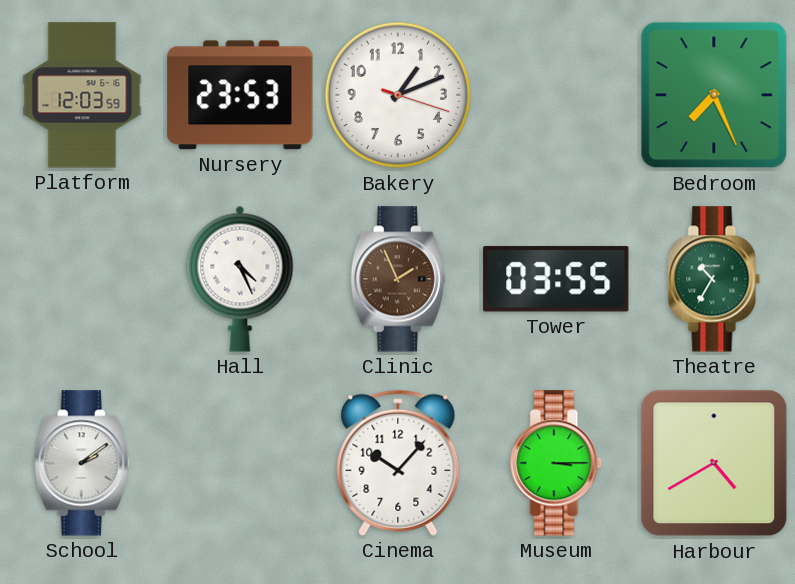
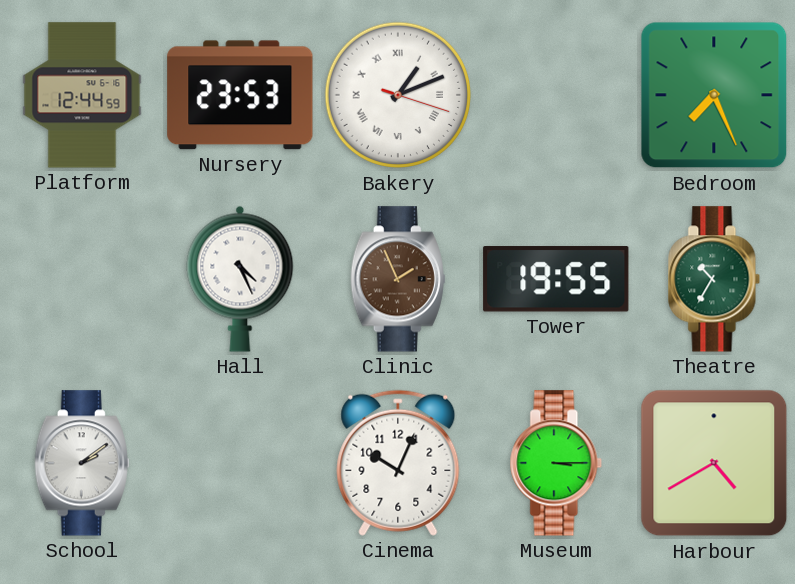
Platform: 12:03 -> 12:44 (82, 95)
Bakery numerals: Arabic -> Roman (398, 95)
Tower: 03:55 -> 19:55 (556, 279)
Cinema: 10:07 -> 10:04 (398, 463)
